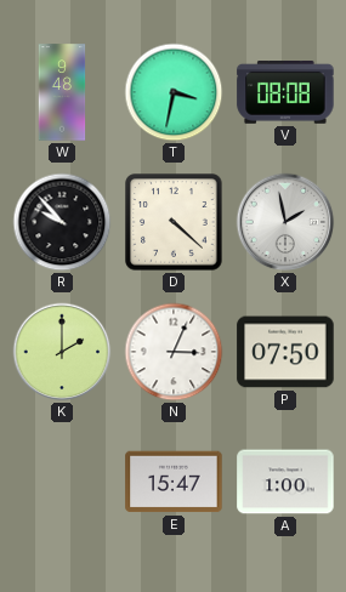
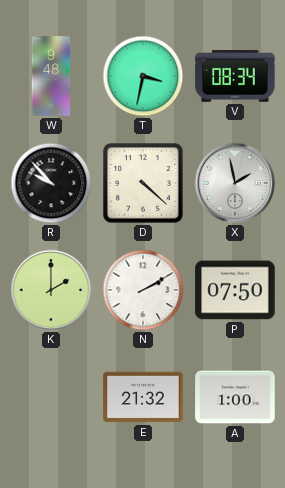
V: 08:08 -> 08:34 (235, 77)
N: 3:04 -> 2:10 (143, 290)
E: 15:47 -> 21:32 (143, 397)
